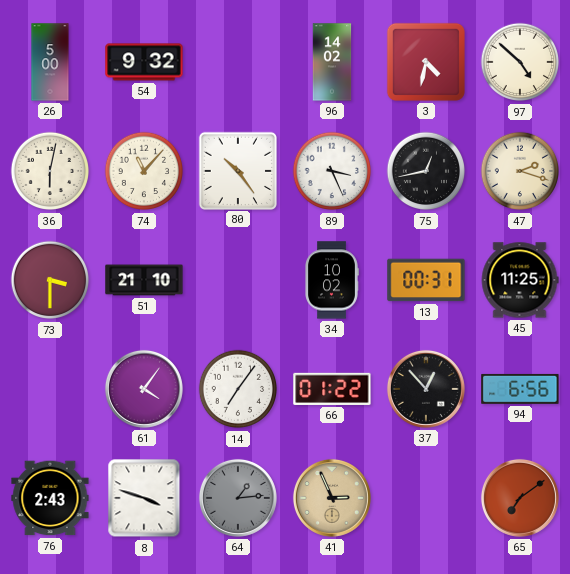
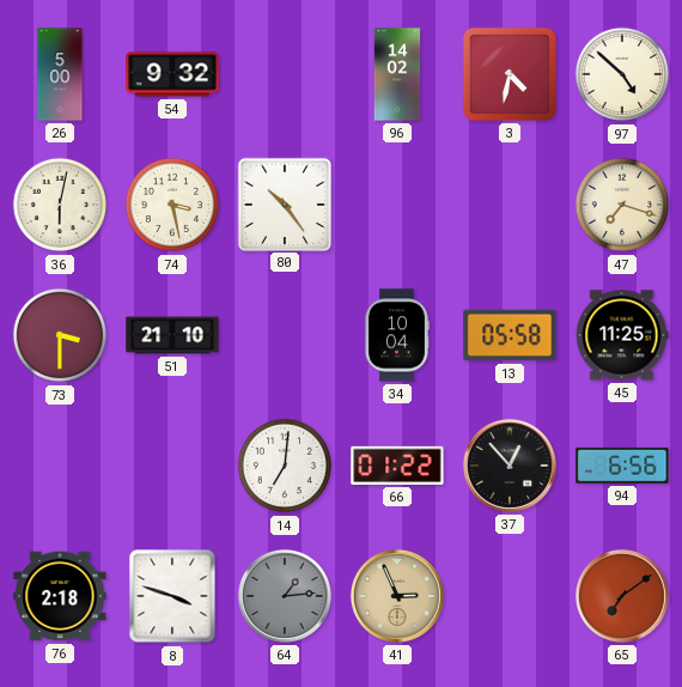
74: 11:07 -> 3:28 (172, 205)
89: 3:26 -> none (332, 171)
75: 12:43 -> none (426, 171)
47: 2:18 -> 7:18 (622, 205)
34: 10:02 -> 10:04 (397, 335)
13: 00:31 -> 05:58 (510, 335)
61: 4:06 -> none (144, 389)
14: 7:06 -> 7:01 (285, 466)
76: 2:43 -> 2:18 (60, 596)
